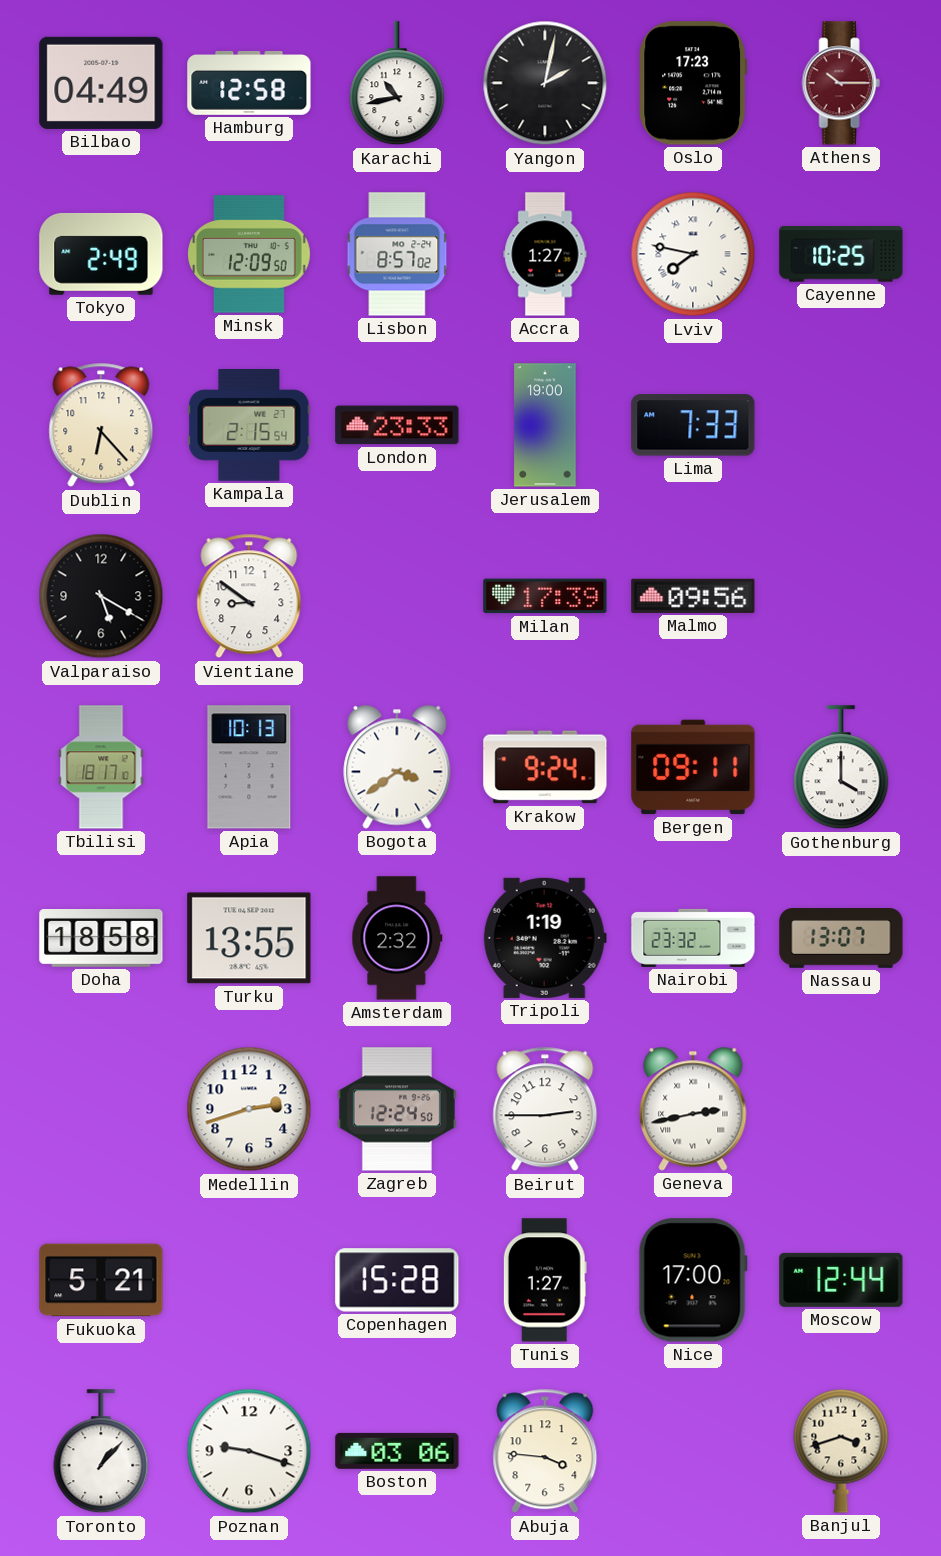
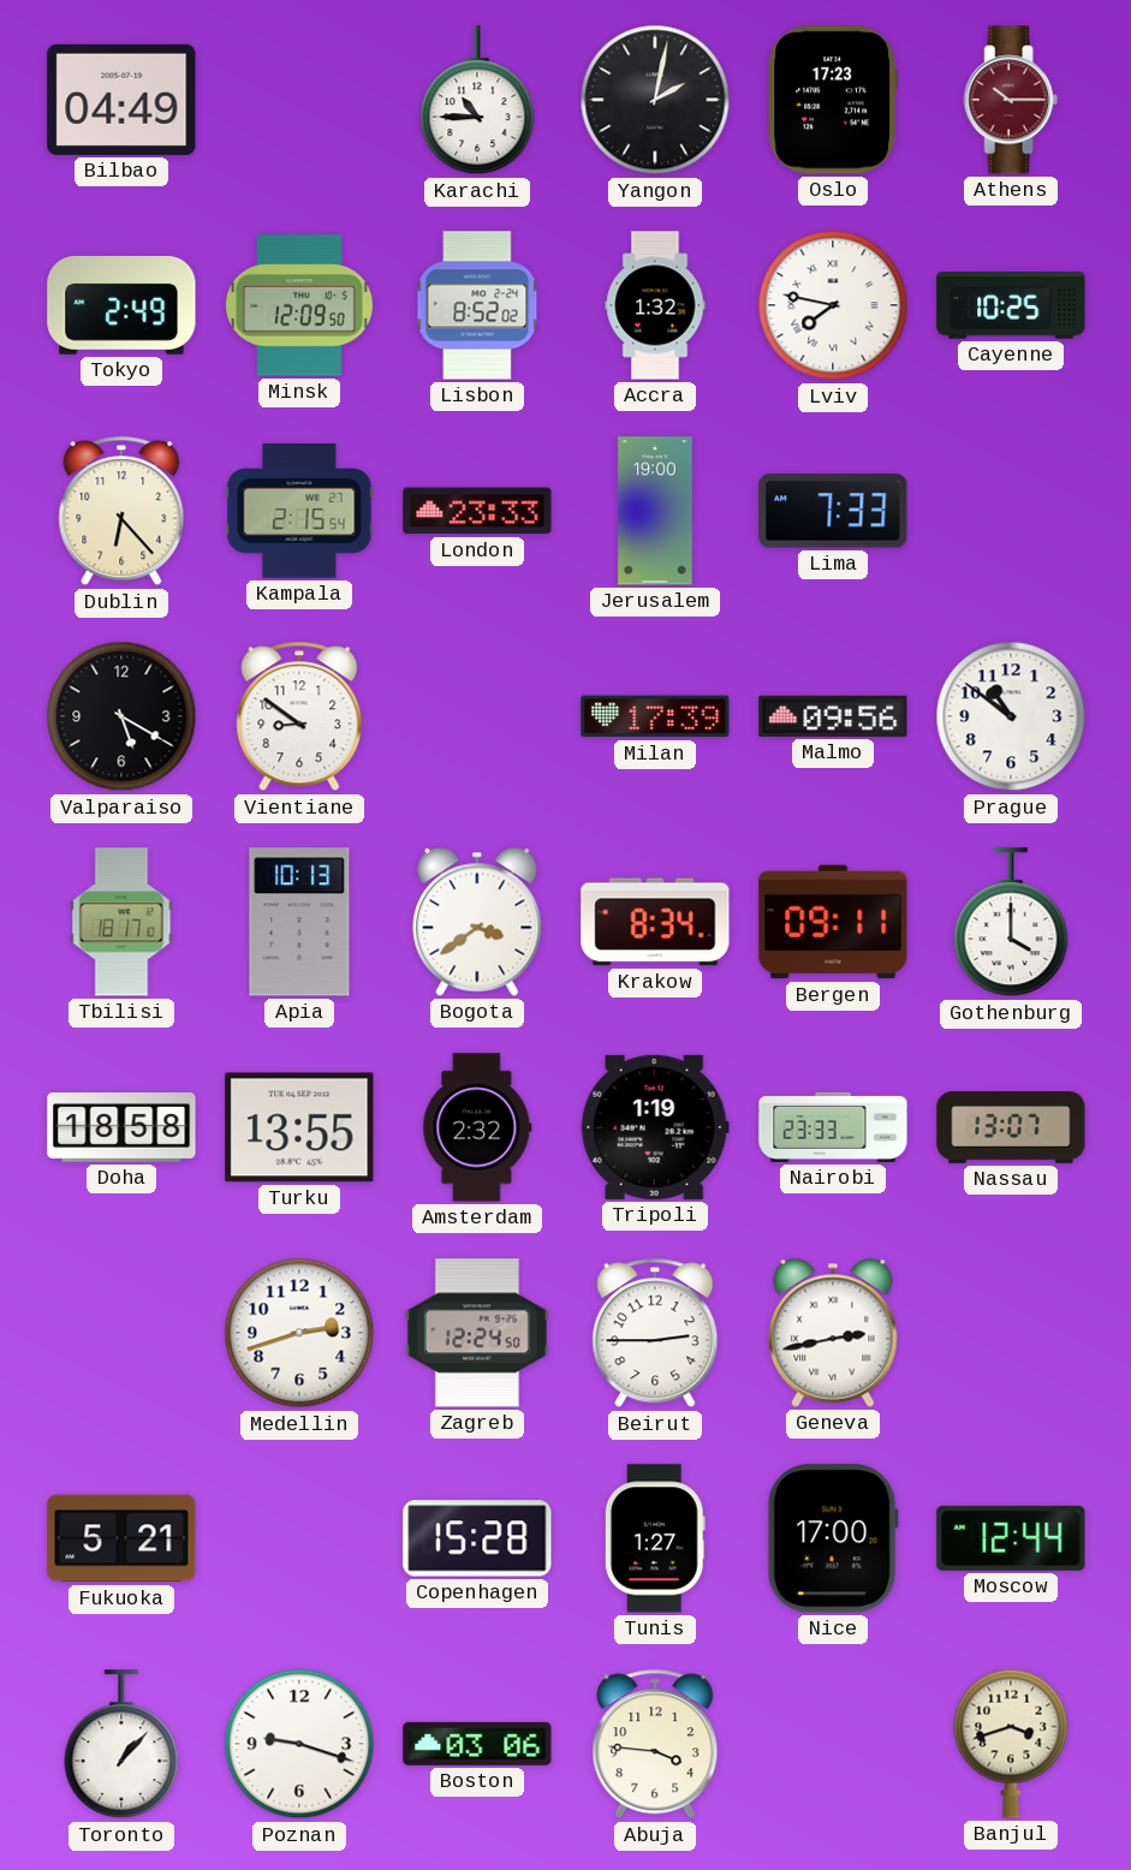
Hamburg: 12:58 -> none (249, 83)
Karachi: 10:43 -> 10:45 (477, 101)
Lisbon: 8:57 -> 8:52 (477, 305)
Accra: 1:27 -> 1:32 (655, 305)
Prague: none -> 10:51 (1011, 716)
Krakow: 9:24 -> 8:34 (655, 922)
Nairobi: 23:32 -> 23:33 (833, 1127)
